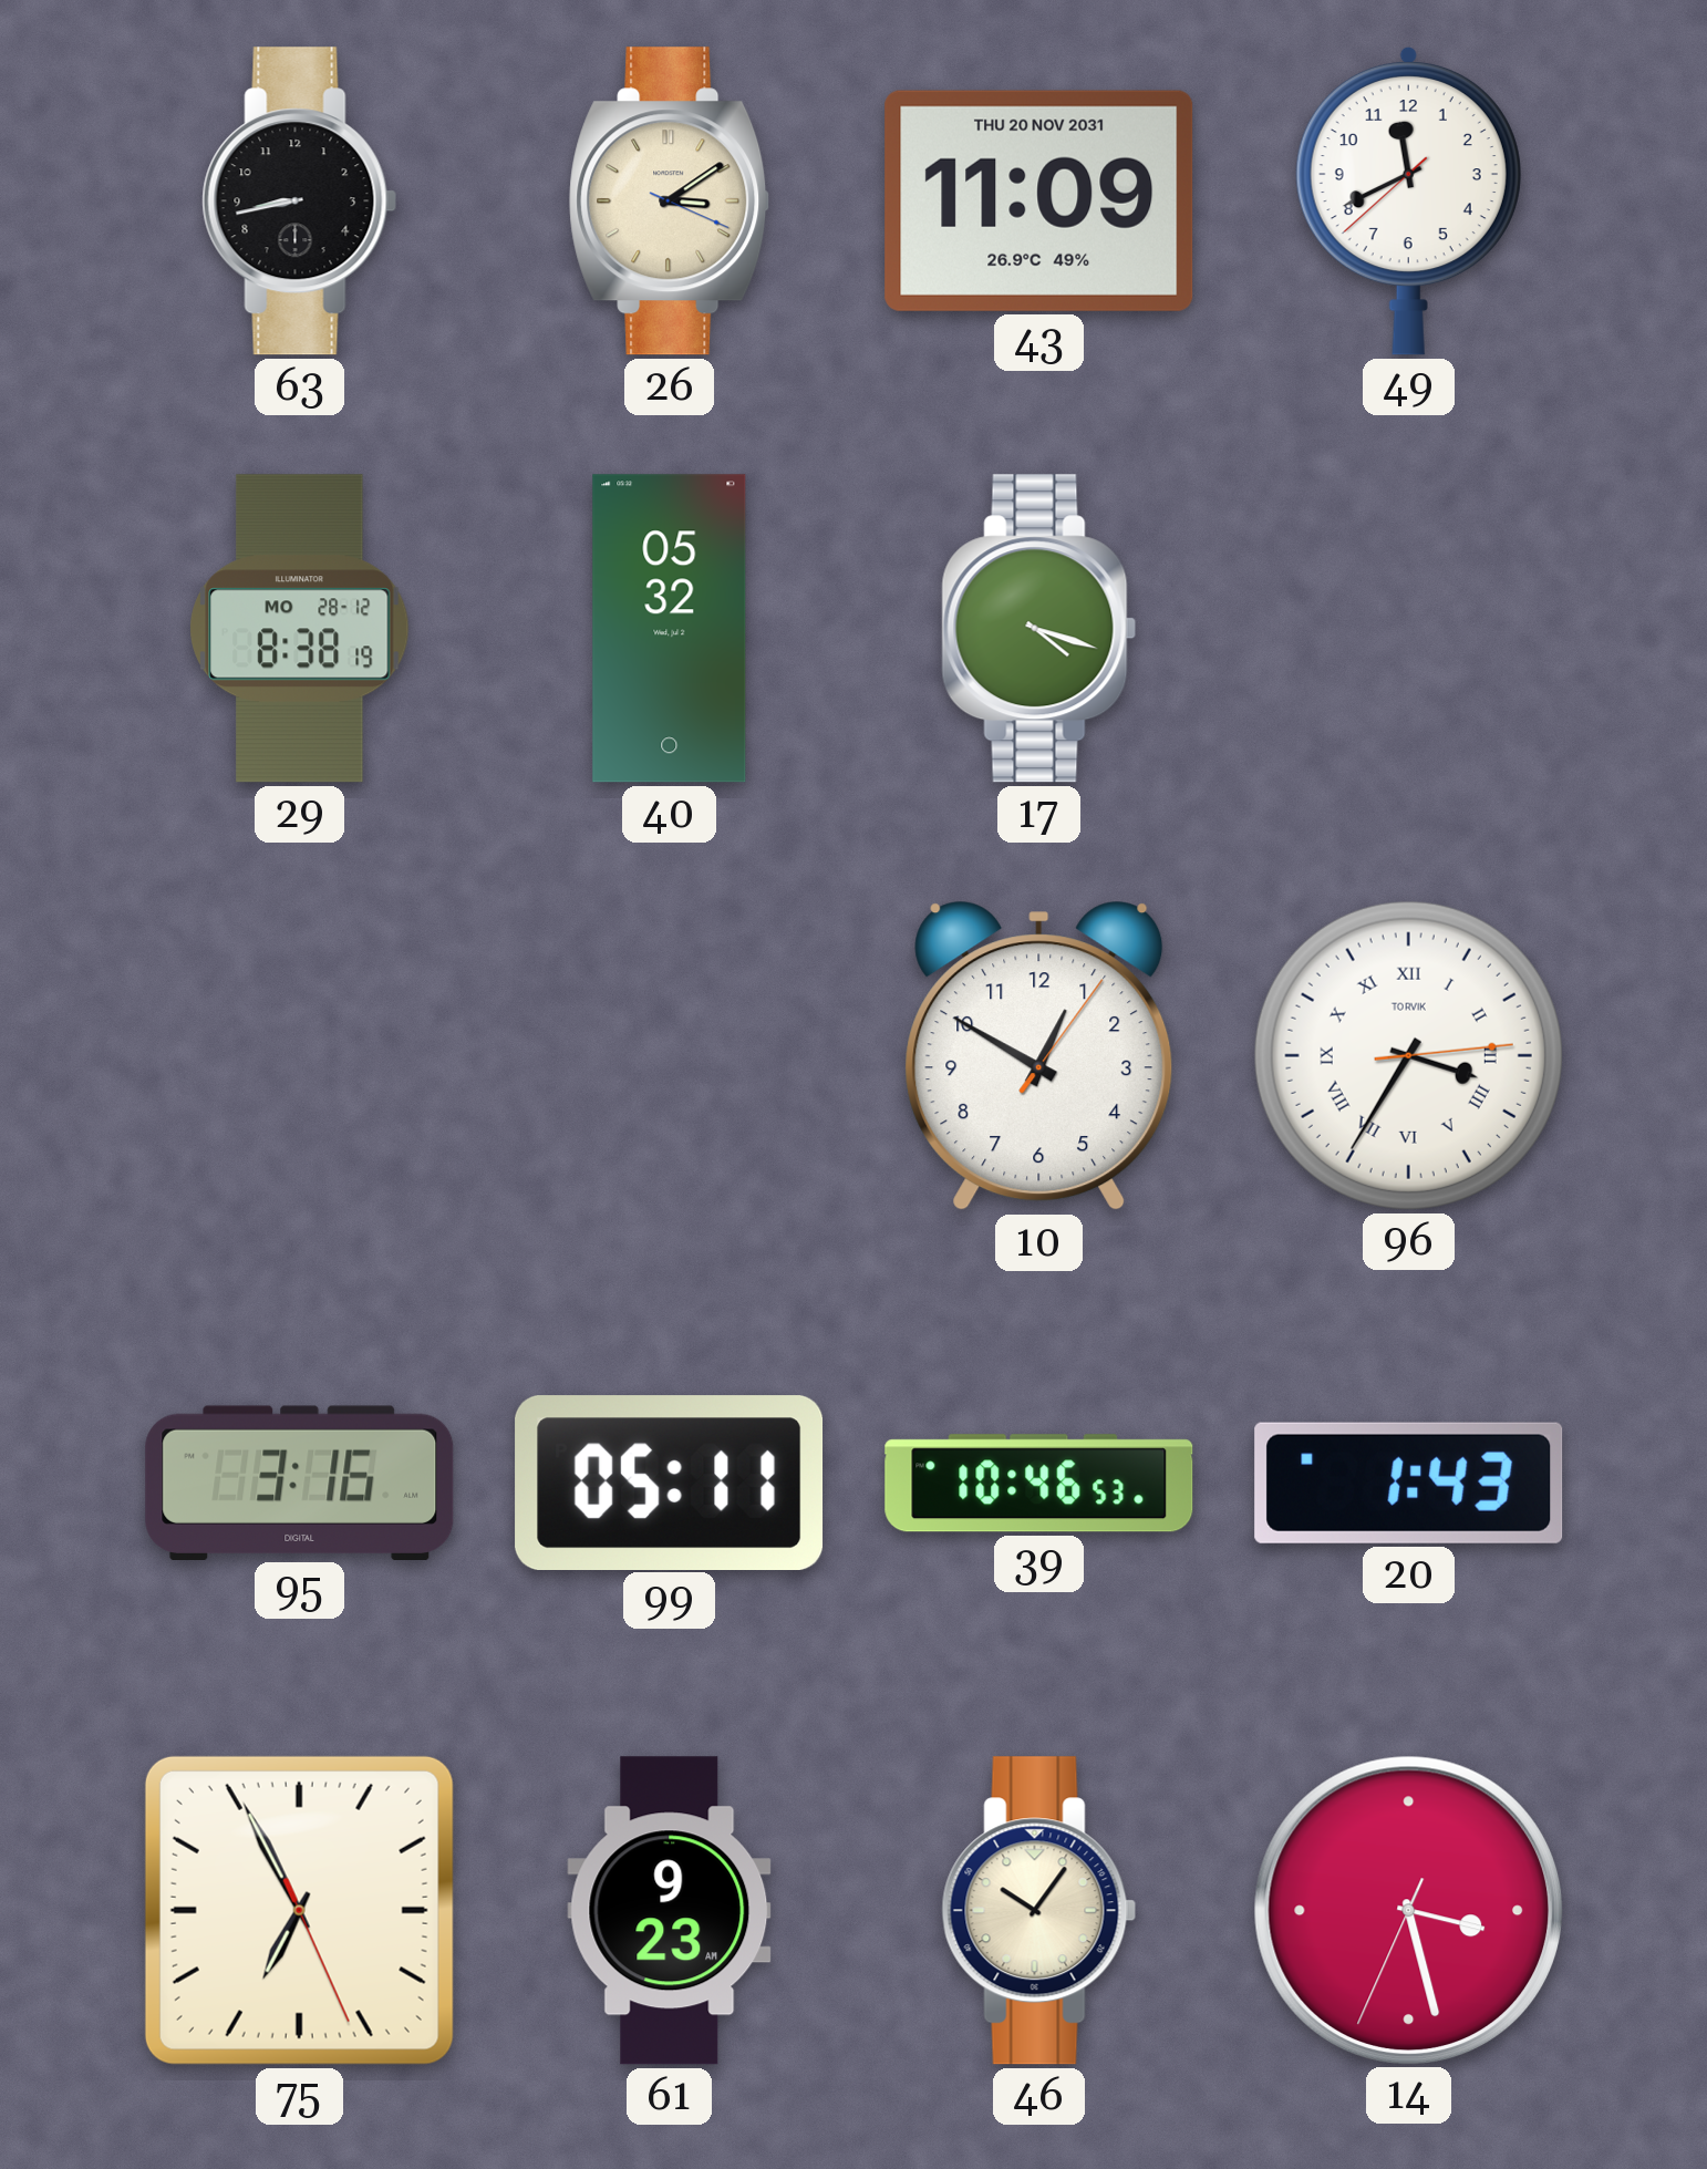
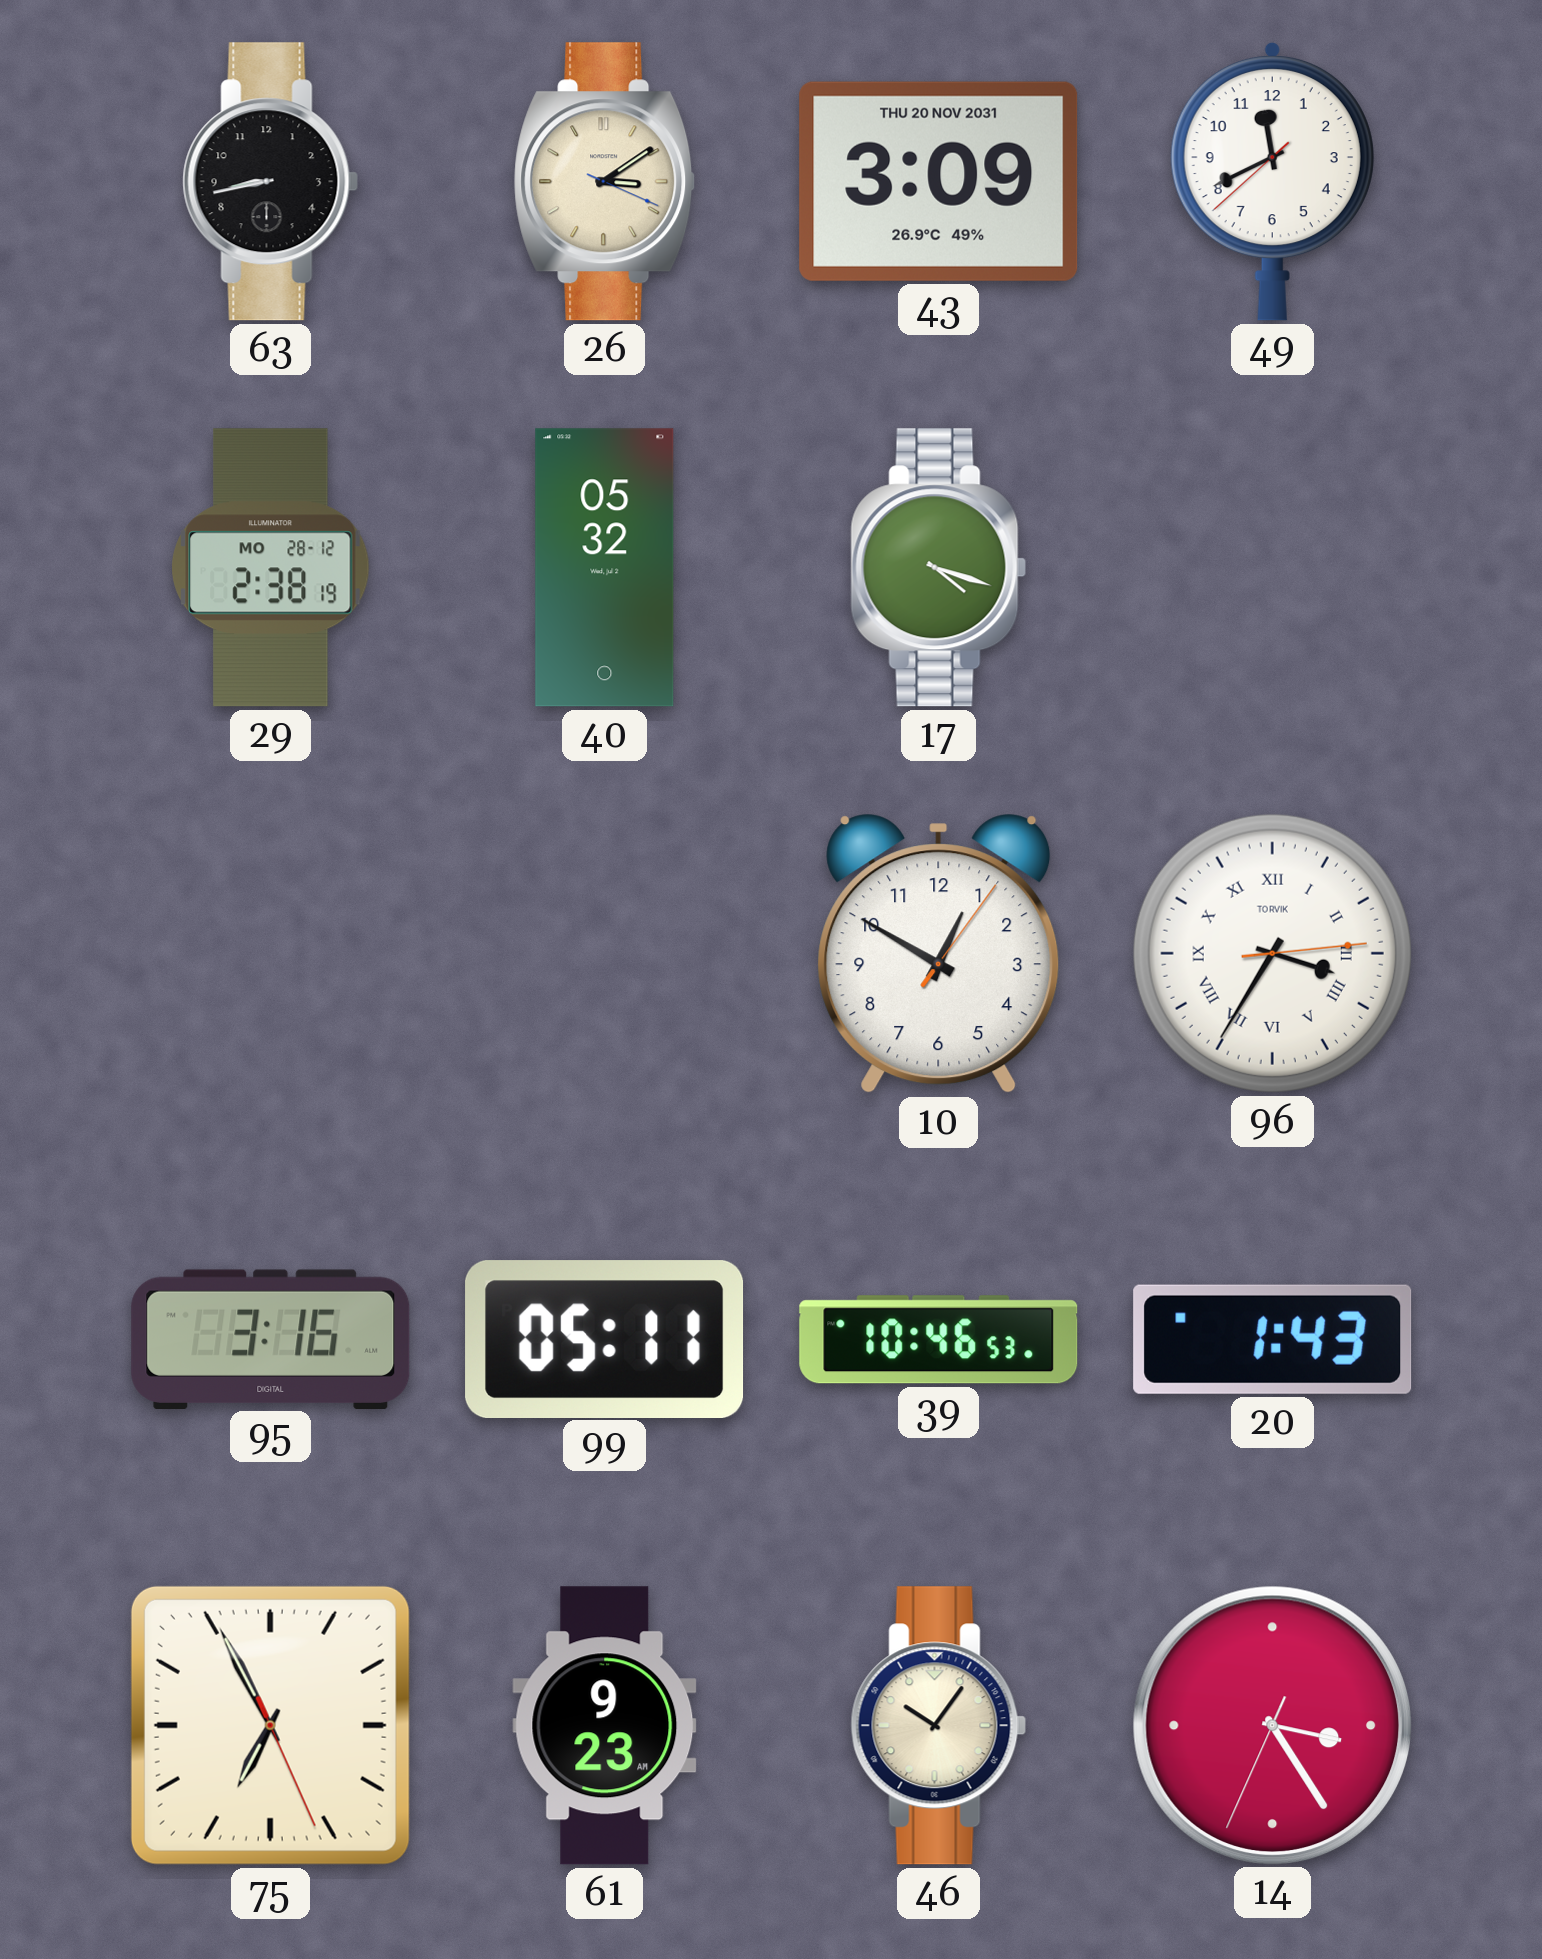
43: 11:09 -> 3:09 (939, 181)
29: 8:38 -> 2:38 (271, 568)
14: 3:27 -> 3:24 (1272, 1725)
